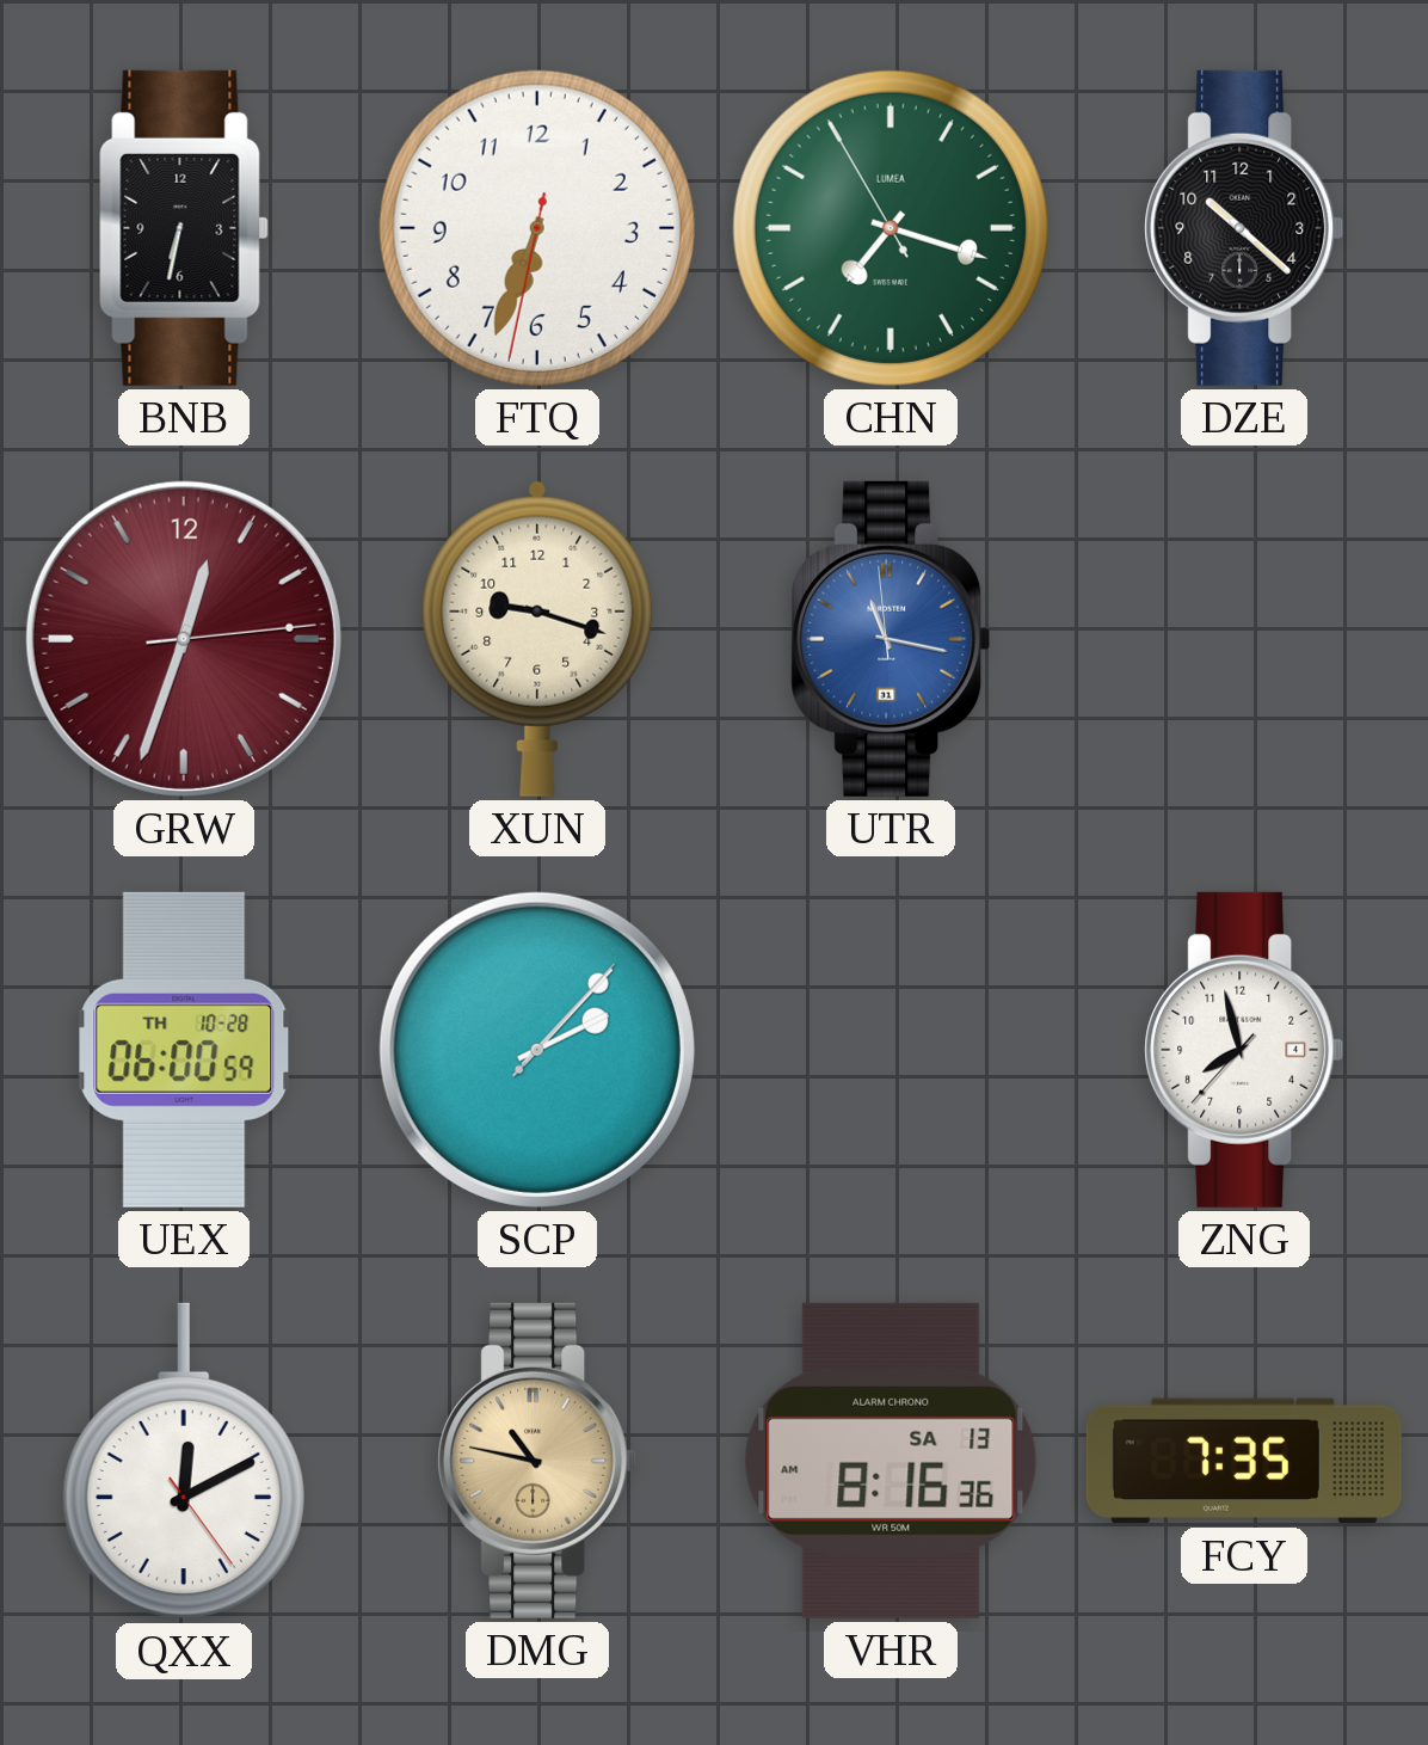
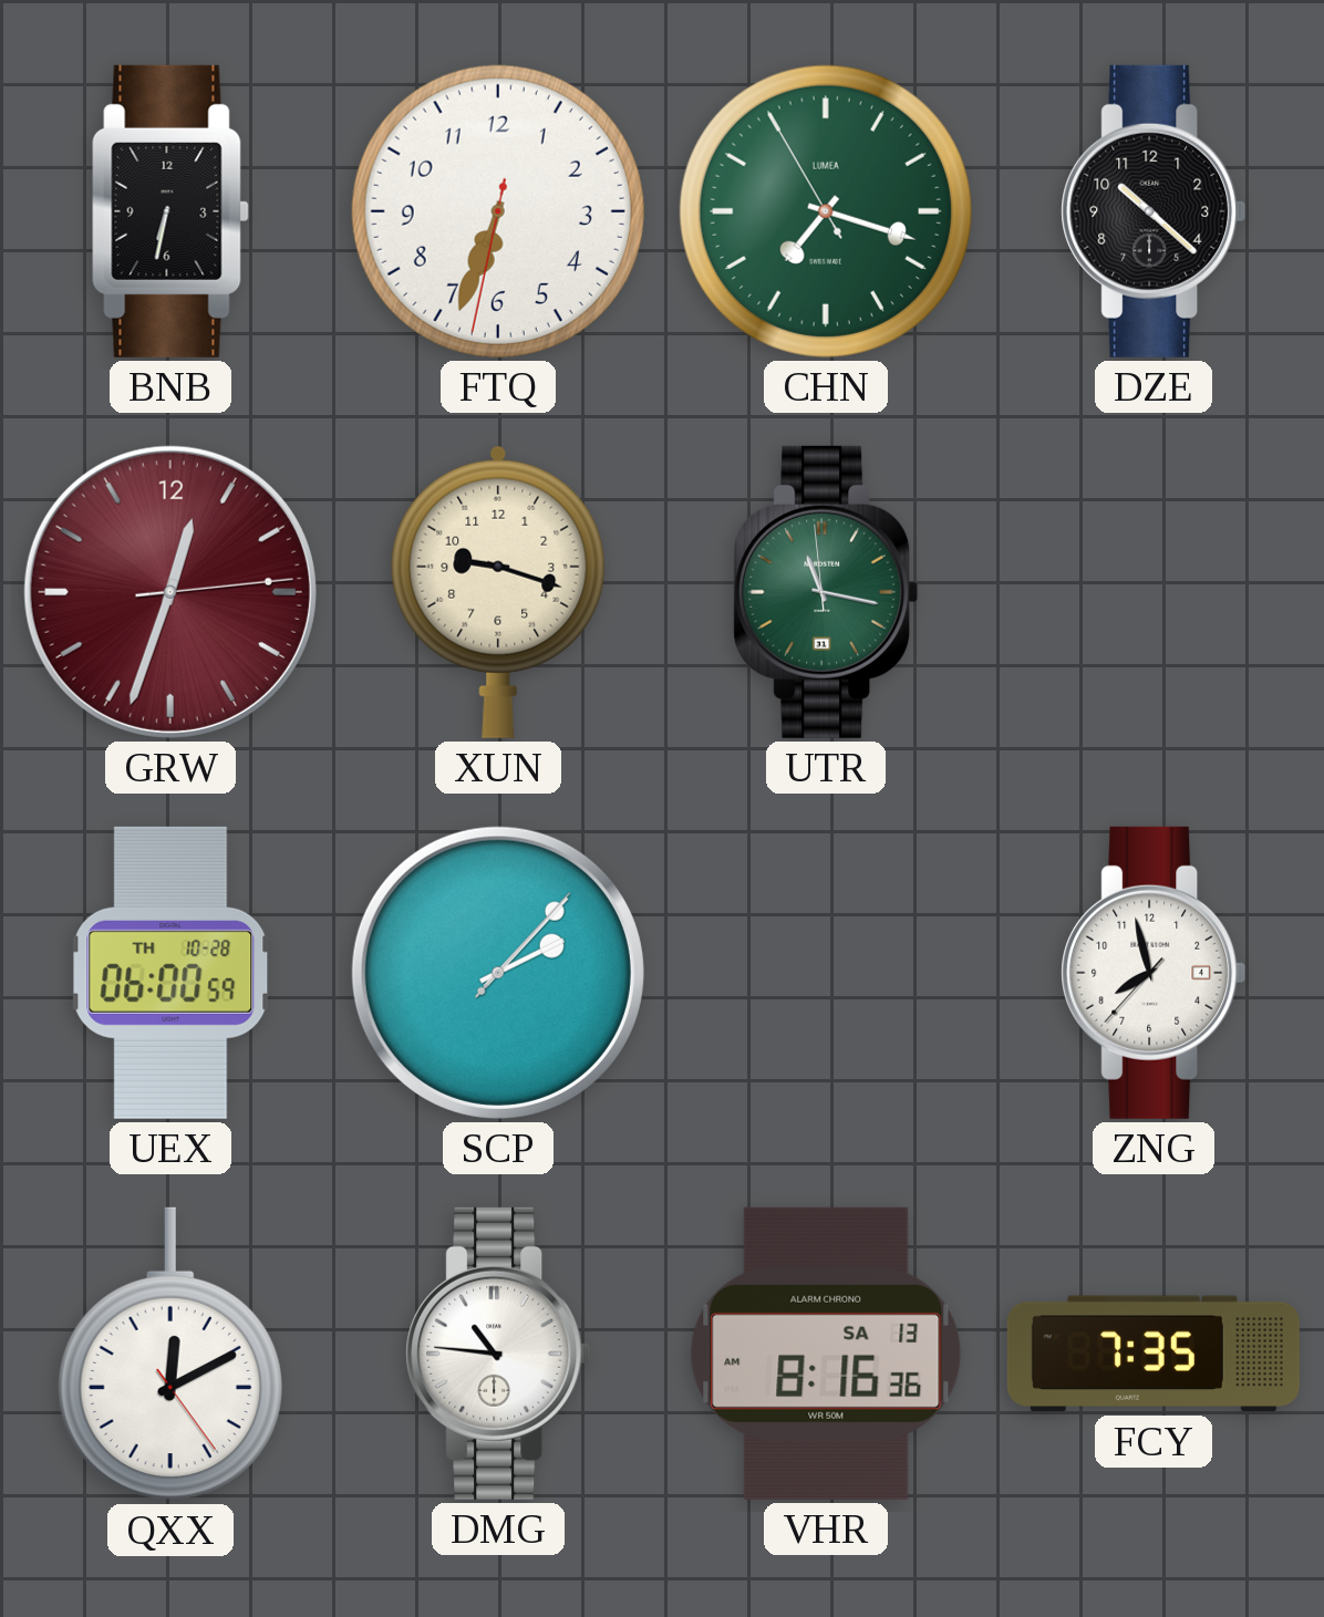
UTR dial: blue -> green (826, 592)
DMG: 10:47 -> 10:46 (498, 1354)
DMG dial: champagne -> white (498, 1354)
